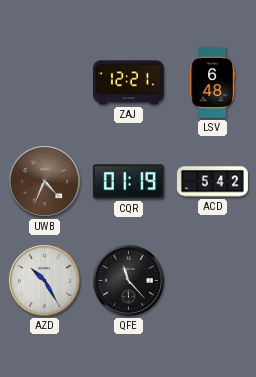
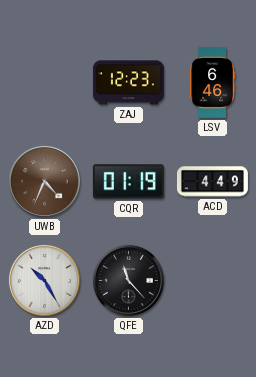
ZAJ: 12:21 -> 12:23 (128, 83)
LSV: 6:48 -> 6:46 (212, 82)
ACD: 5:42 -> 4:49 (212, 182)
